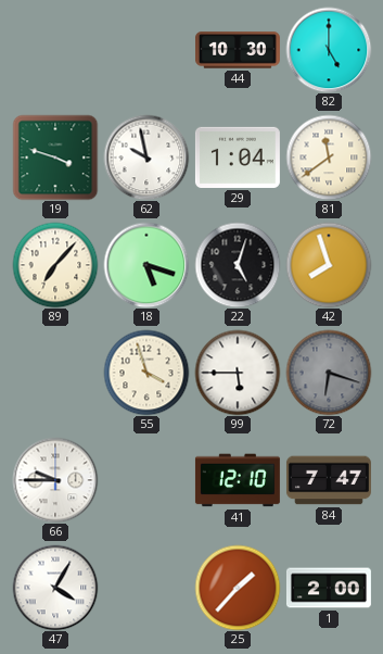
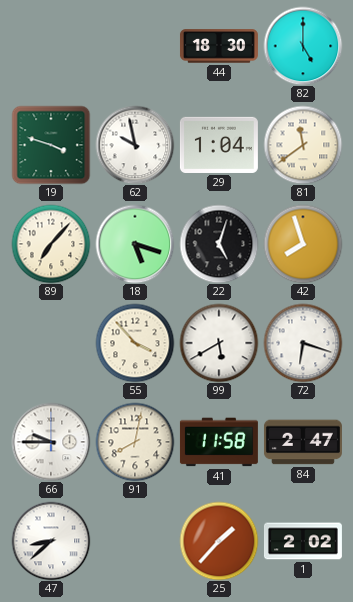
44: 10:30 -> 18:30 (219, 46)
55: 3:57 -> 3:53 (135, 343)
99: 5:45 -> 5:40 (219, 343)
72 dial: grey -> white (303, 343)
91: none -> 8:02 (135, 442)
41: 12:10 -> 11:58 (219, 442)
84: 7:47 -> 2:47 (303, 442)
47: 4:05 -> 8:38 (51, 541)
1: 2:00 -> 2:02 (303, 541)
